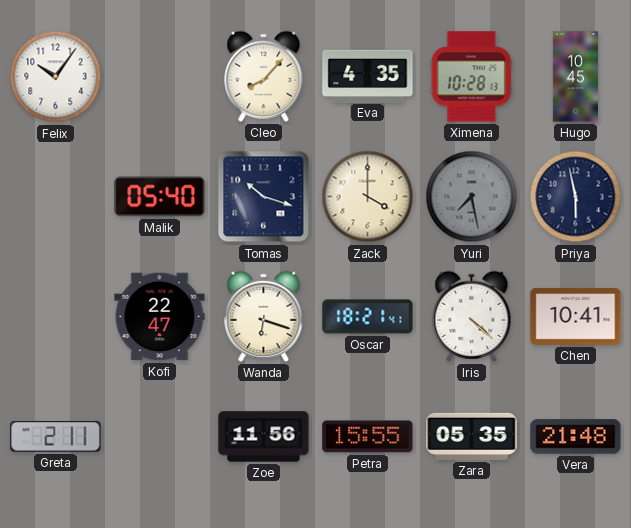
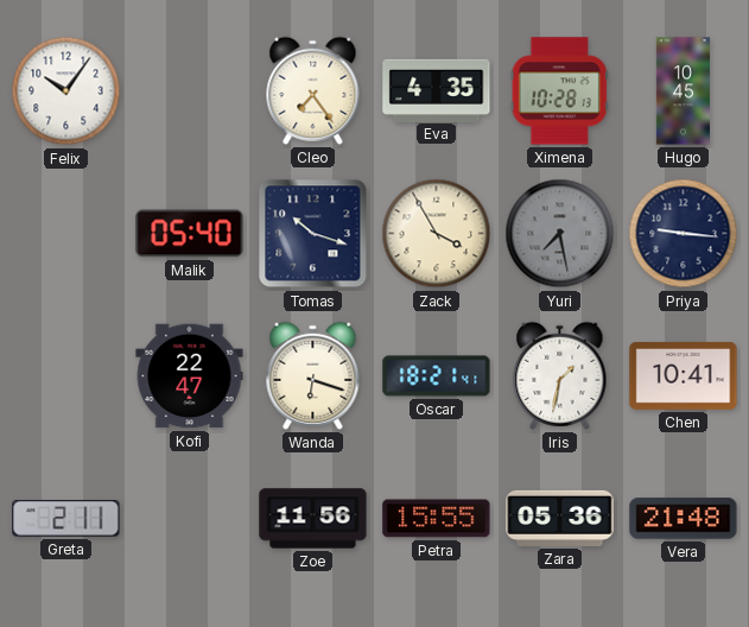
Cleo: 8:07 -> 7:24 (313, 90)
Zack: 4:00 -> 3:55 (437, 234)
Priya: 5:58 -> 9:16 (684, 234)
Iris: 4:22 -> 1:32 (560, 375)
Zara: 05:35 -> 05:36 (560, 518)
